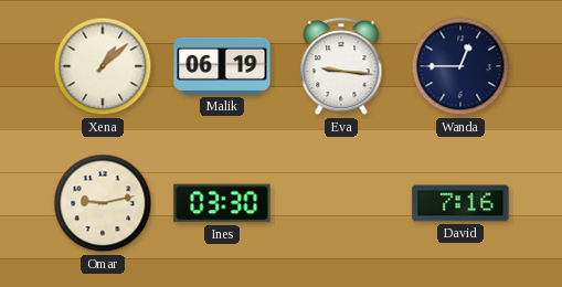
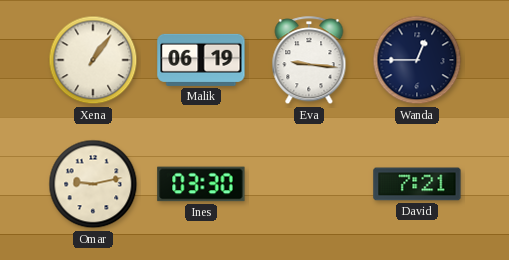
Xena: 1:08 -> 1:06 (93, 60)
David: 7:16 -> 7:21 (417, 184)
